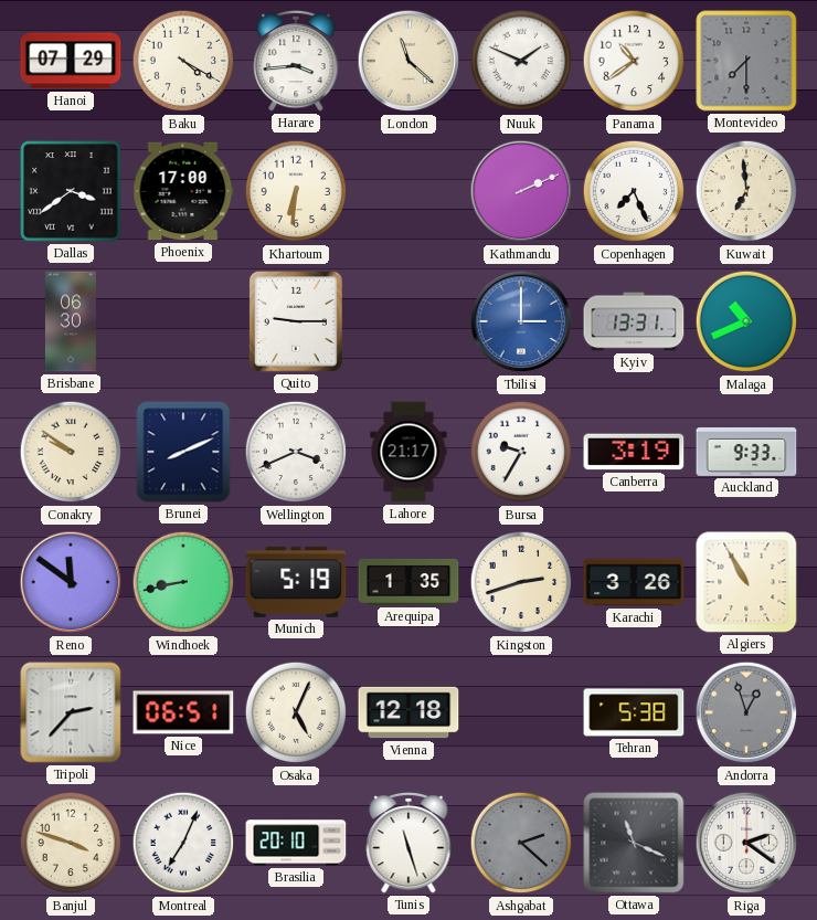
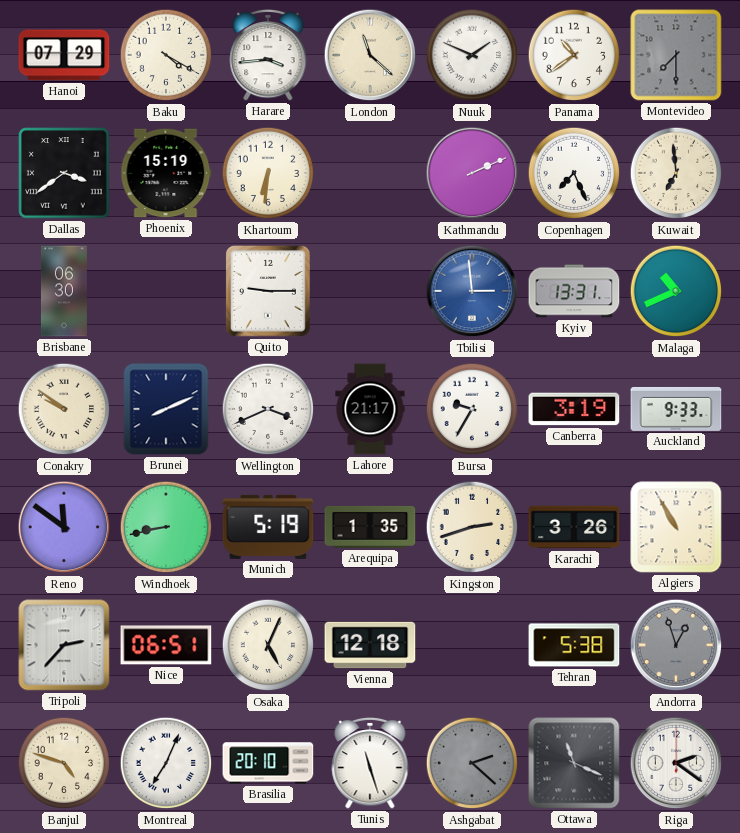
Phoenix: 17:00 -> 15:19 (166, 173)
Tbilisi: 3:00 -> 2:59 (472, 291)
Banjul: 3:48 -> 4:48 (64, 763)
